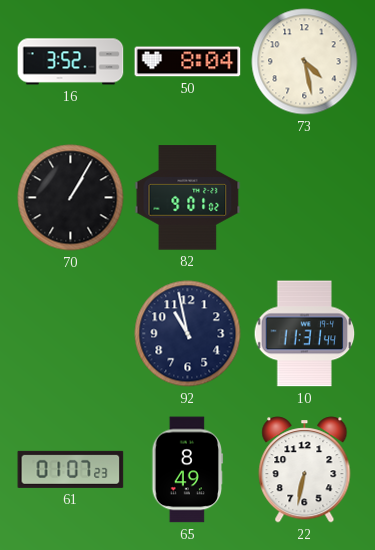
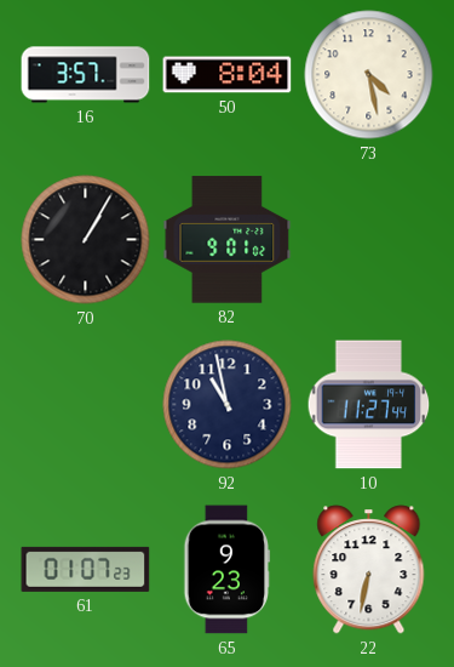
16: 3:52 -> 3:57 (86, 75)
10: 11:31 -> 11:27 (369, 405)
65: 8:49 -> 9:23 (228, 570)
